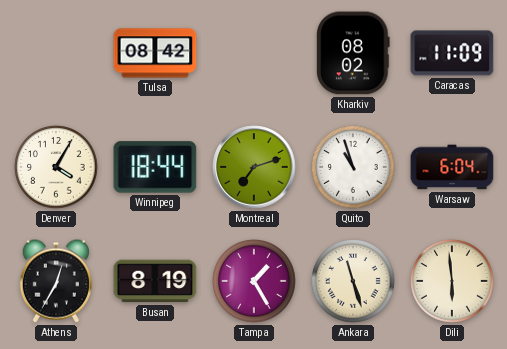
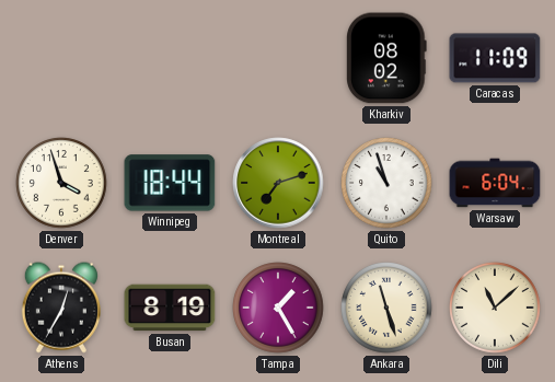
Tulsa: 08:42 -> none (155, 53)
Denver: 4:05 -> 3:57 (61, 183)
Dili: 5:59 -> 11:08 (495, 308)
